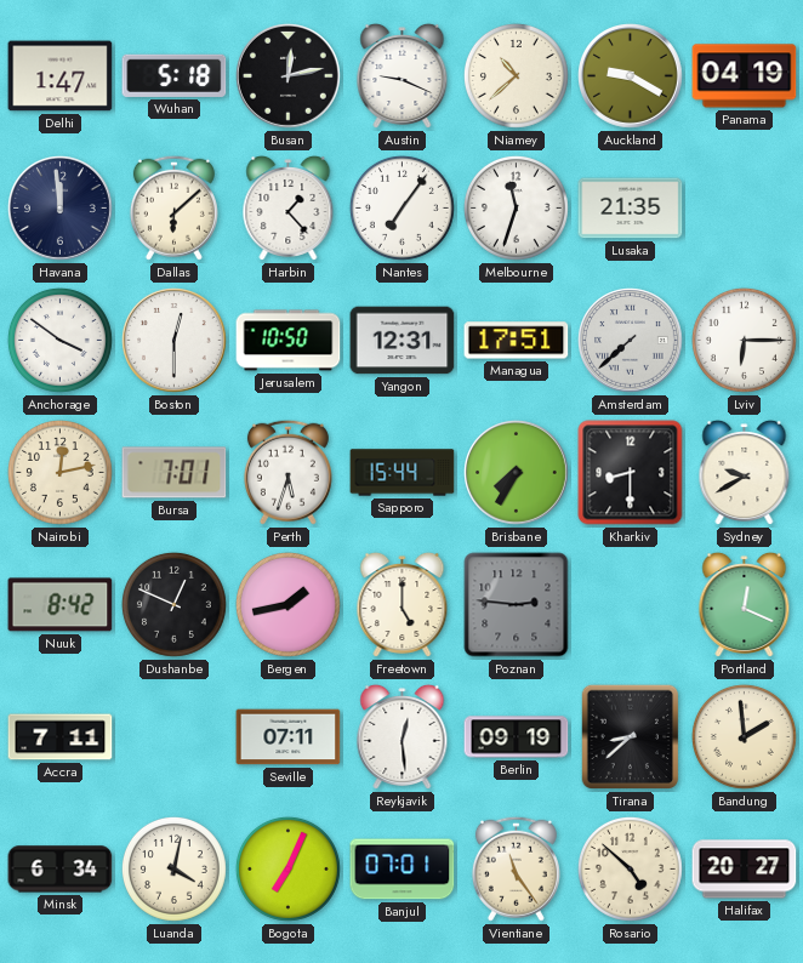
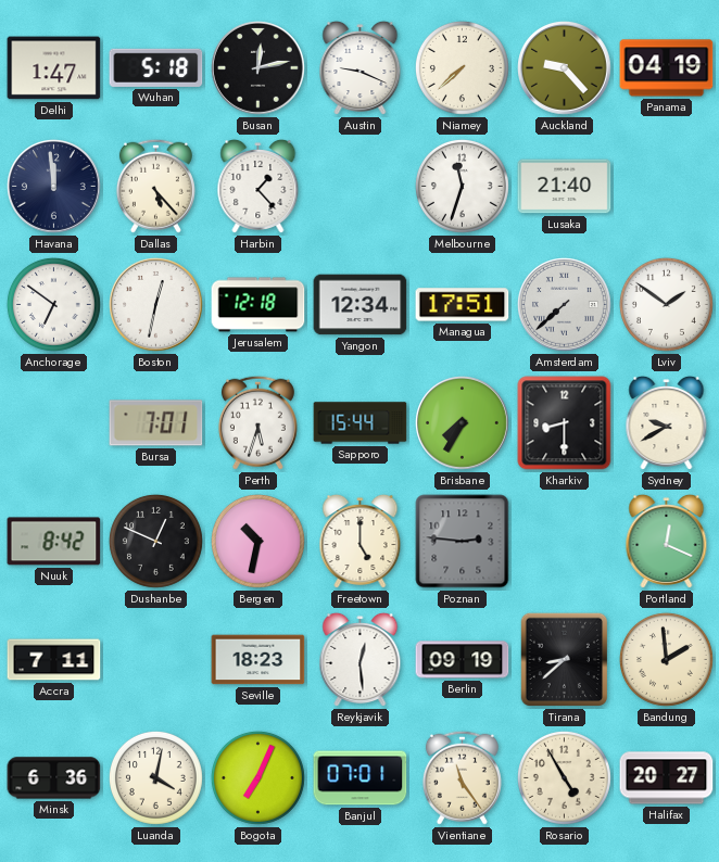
Niamey: 10:38 -> 7:38 (462, 67)
Auckland: 9:20 -> 9:23 (565, 68)
Dallas: 6:08 -> 5:23 (155, 186)
Nantes: 7:06 -> none (401, 207)
Lusaka: 21:35 -> 21:40 (565, 187)
Anchorage: 3:51 -> 6:51 (53, 304)
Boston: 12:30 -> 12:32 (156, 305)
Jerusalem: 10:50 -> 12:18 (258, 305)
Yangon: 12:31 -> 12:34 (361, 305)
Lviv: 6:15 -> 1:51 (666, 304)
Nairobi: 12:13 -> none (59, 472)
Bergen: 1:43 -> 10:32 (257, 541)
Seville: 07:11 -> 18:23 (258, 660)
Minsk: 6:34 -> 6:36 (54, 778)
Rosario: 4:52 -> 4:55 (564, 777)
